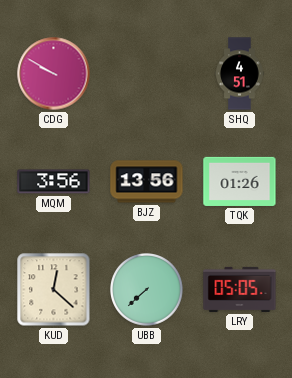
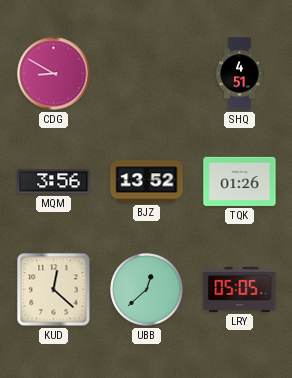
CDG: 9:50 -> 8:50 (54, 74)
BJZ: 13:56 -> 13:52 (147, 182)
UBB: 7:38 -> 12:38 (147, 290)
